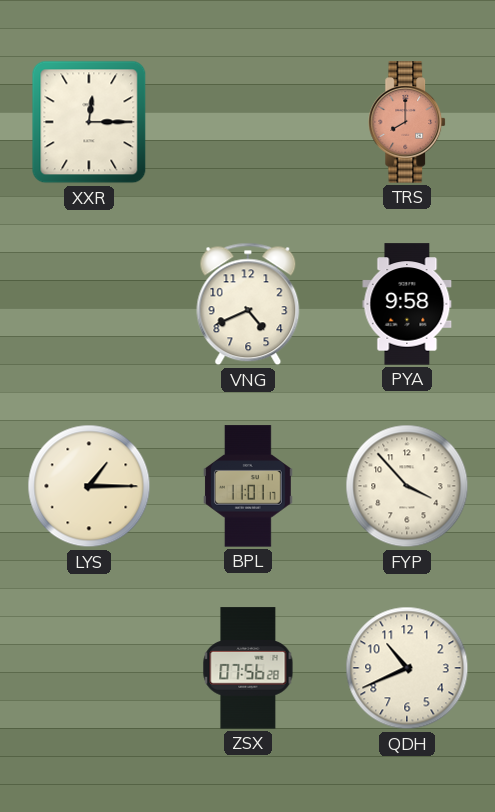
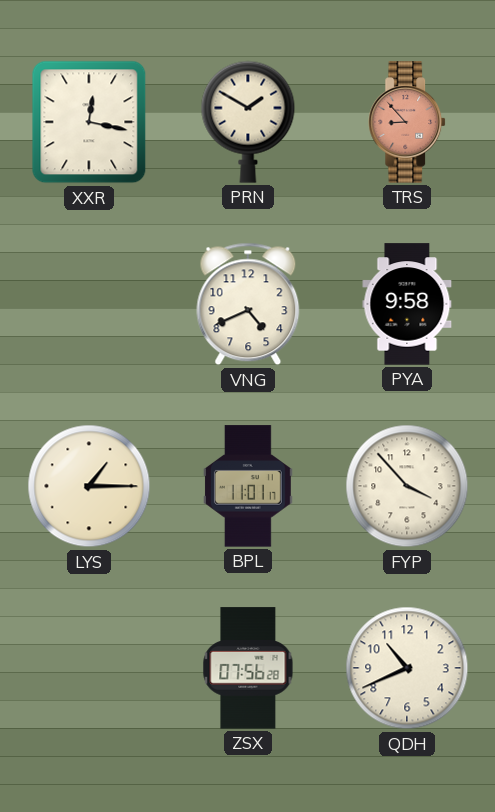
XXR: 12:15 -> 12:17 (89, 122)
PRN: none -> 1:50 (248, 122)
TRS: 8:00 -> 8:53 (408, 122)
